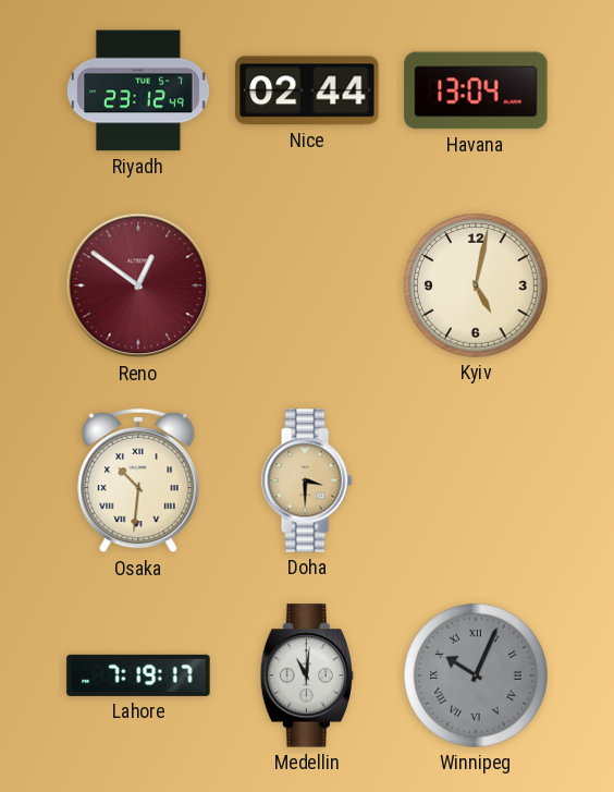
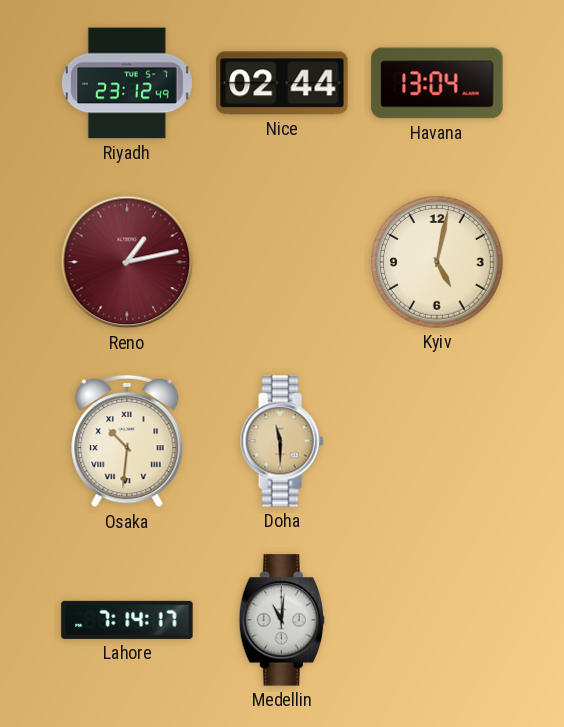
Reno: 12:51 -> 1:13 (127, 262)
Doha: 3:30 -> 11:30 (282, 441)
Lahore: 7:19 -> 7:14 (127, 620)
Winnipeg: 10:04 -> none (476, 675)
